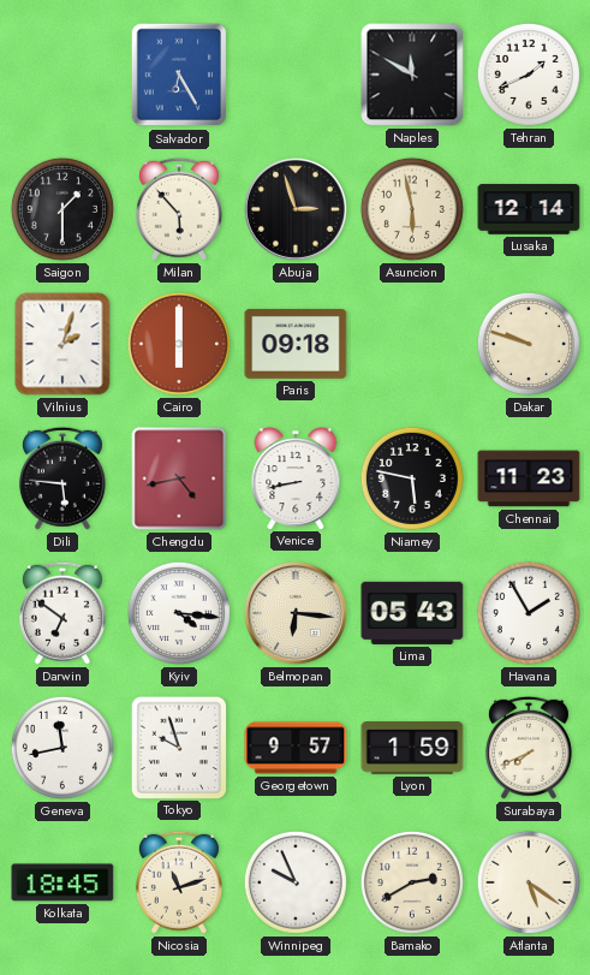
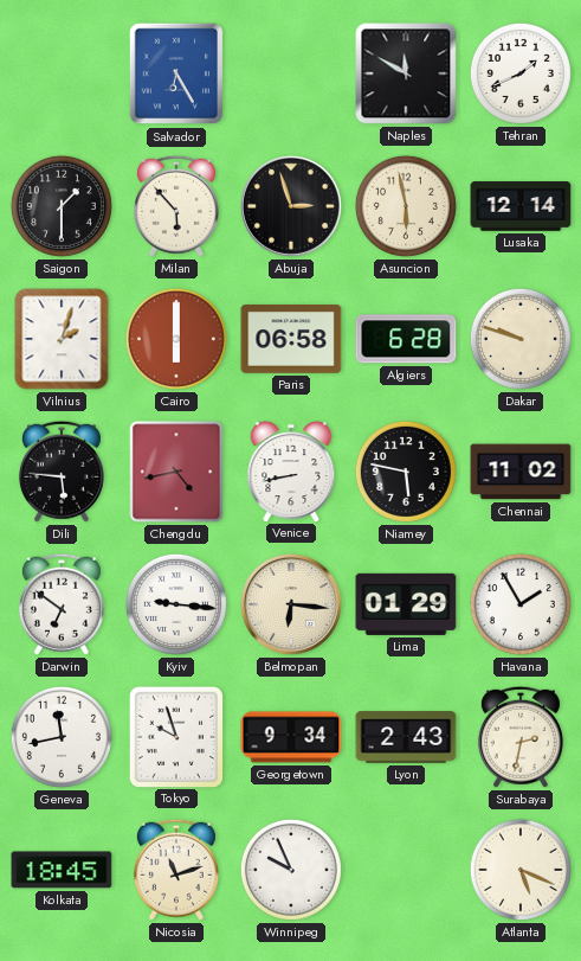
Paris: 09:18 -> 06:58 (291, 339)
Algiers: none -> 6:28 (406, 339)
Chennai: 11:23 -> 11:02 (521, 472)
Kyiv: 4:16 -> 9:16 (176, 604)
Lima: 05:43 -> 01:29 (406, 604)
Georgetown: 9:57 -> 9:34 (291, 737)
Lyon: 1:59 -> 2:43 (406, 737)
Surabaya: 7:41 -> 2:32 (521, 737)
Bamako: 2:40 -> none (412, 882)
Atlanta: 5:21 -> 5:19 (521, 870)
